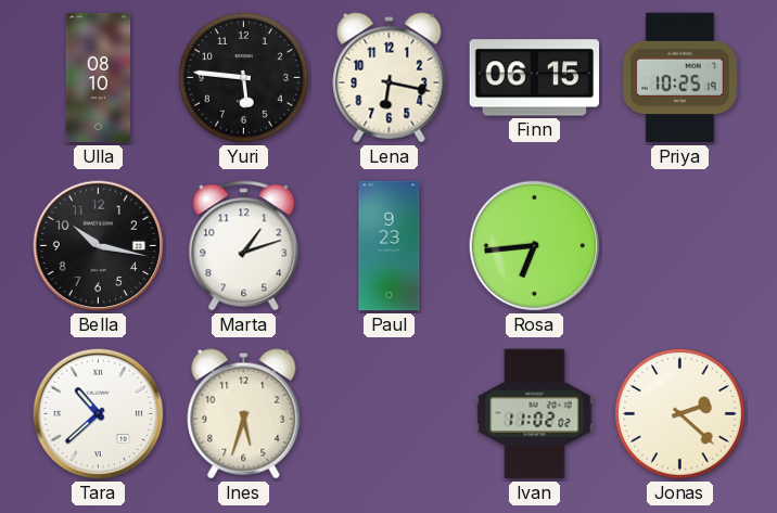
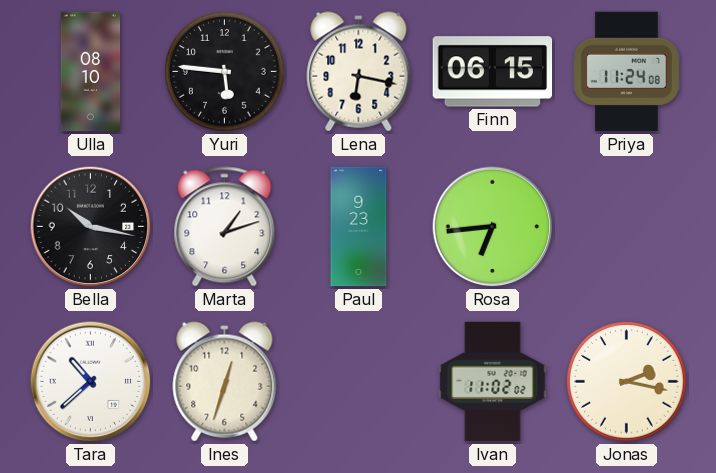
Priya: 10:25 -> 11:24 (627, 72)
Ines: 5:33 -> 12:33 (225, 382)
Jonas: 2:22 -> 2:17 (627, 382)
